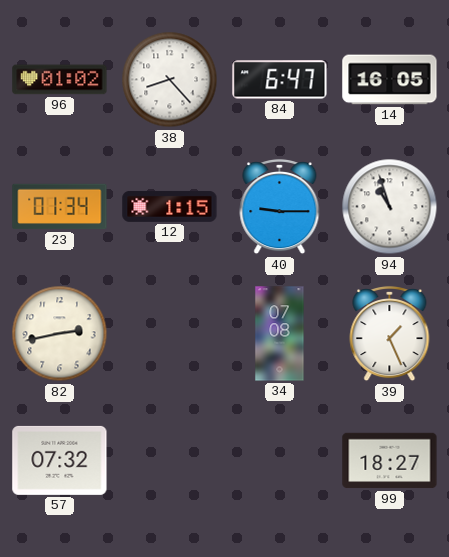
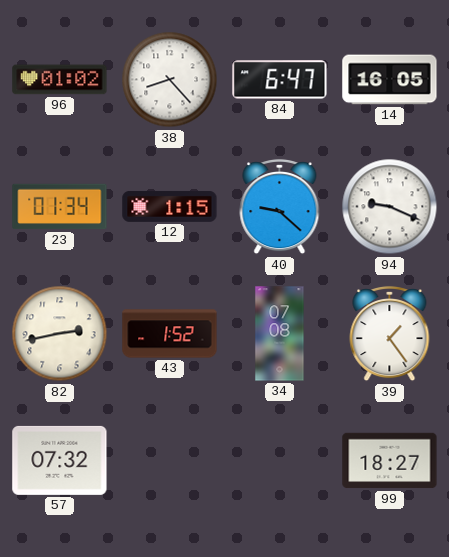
40: 9:15 -> 9:22 (280, 207)
94: 10:57 -> 9:19 (390, 207)
43: none -> 1:52 (170, 334)
39: 1:26 -> 1:24 (390, 334)
